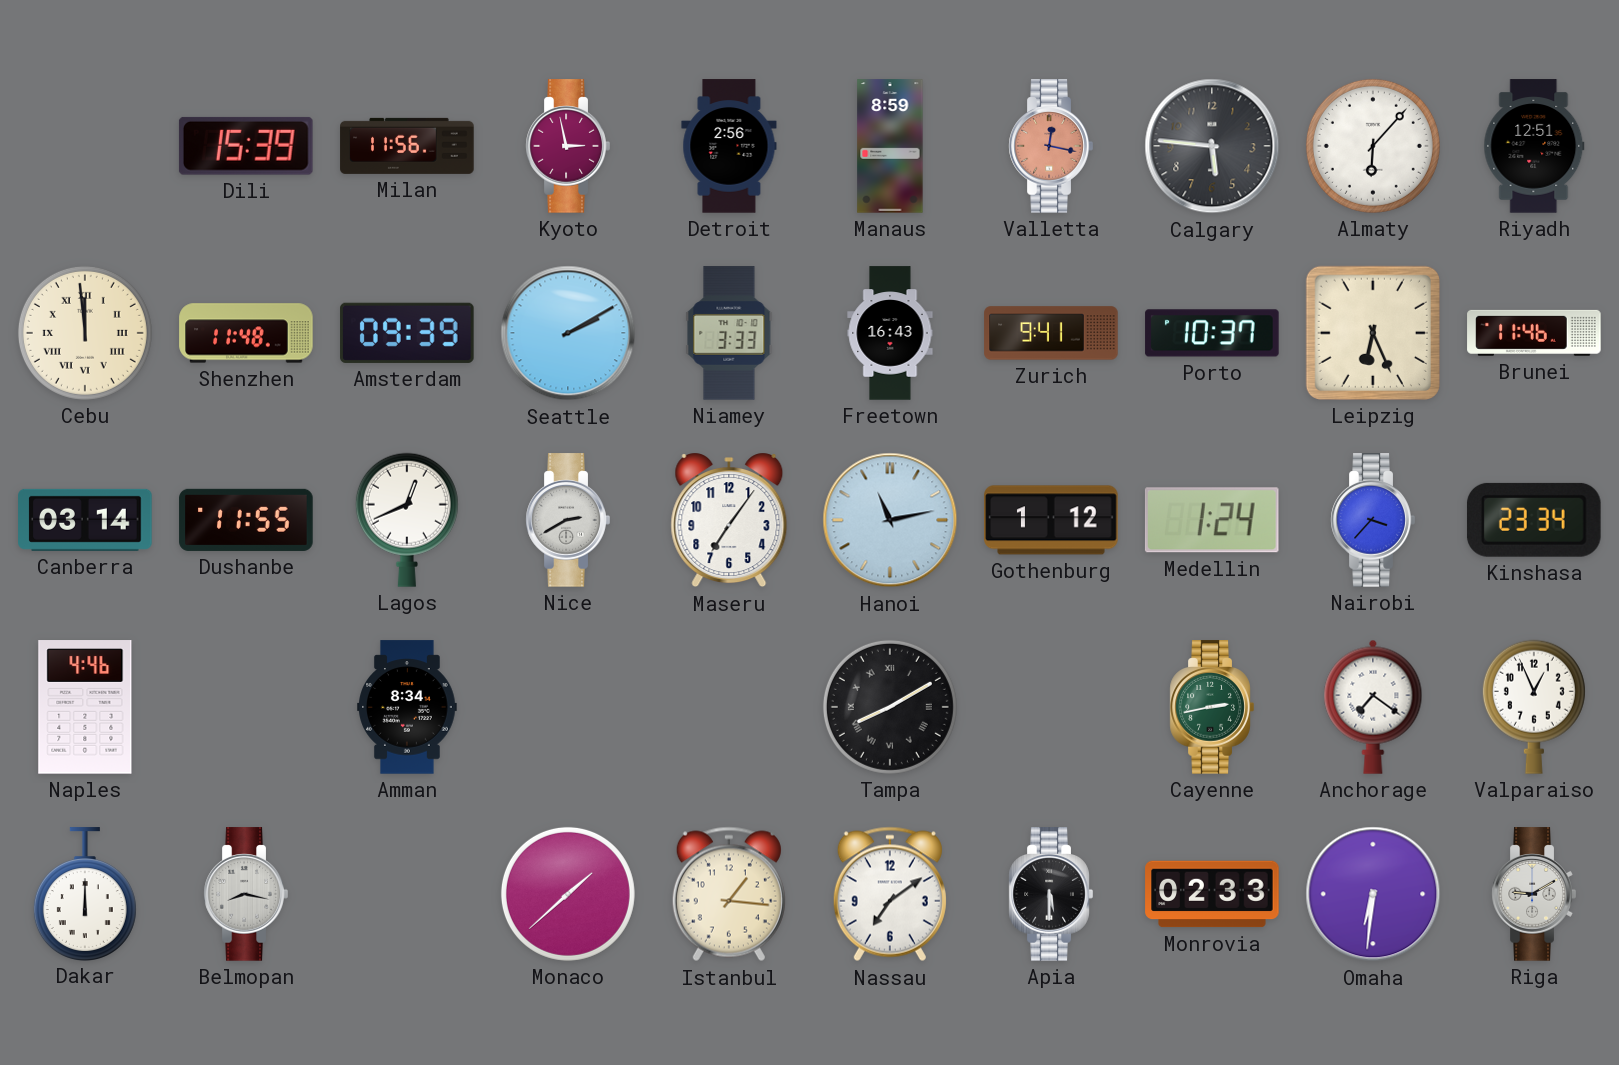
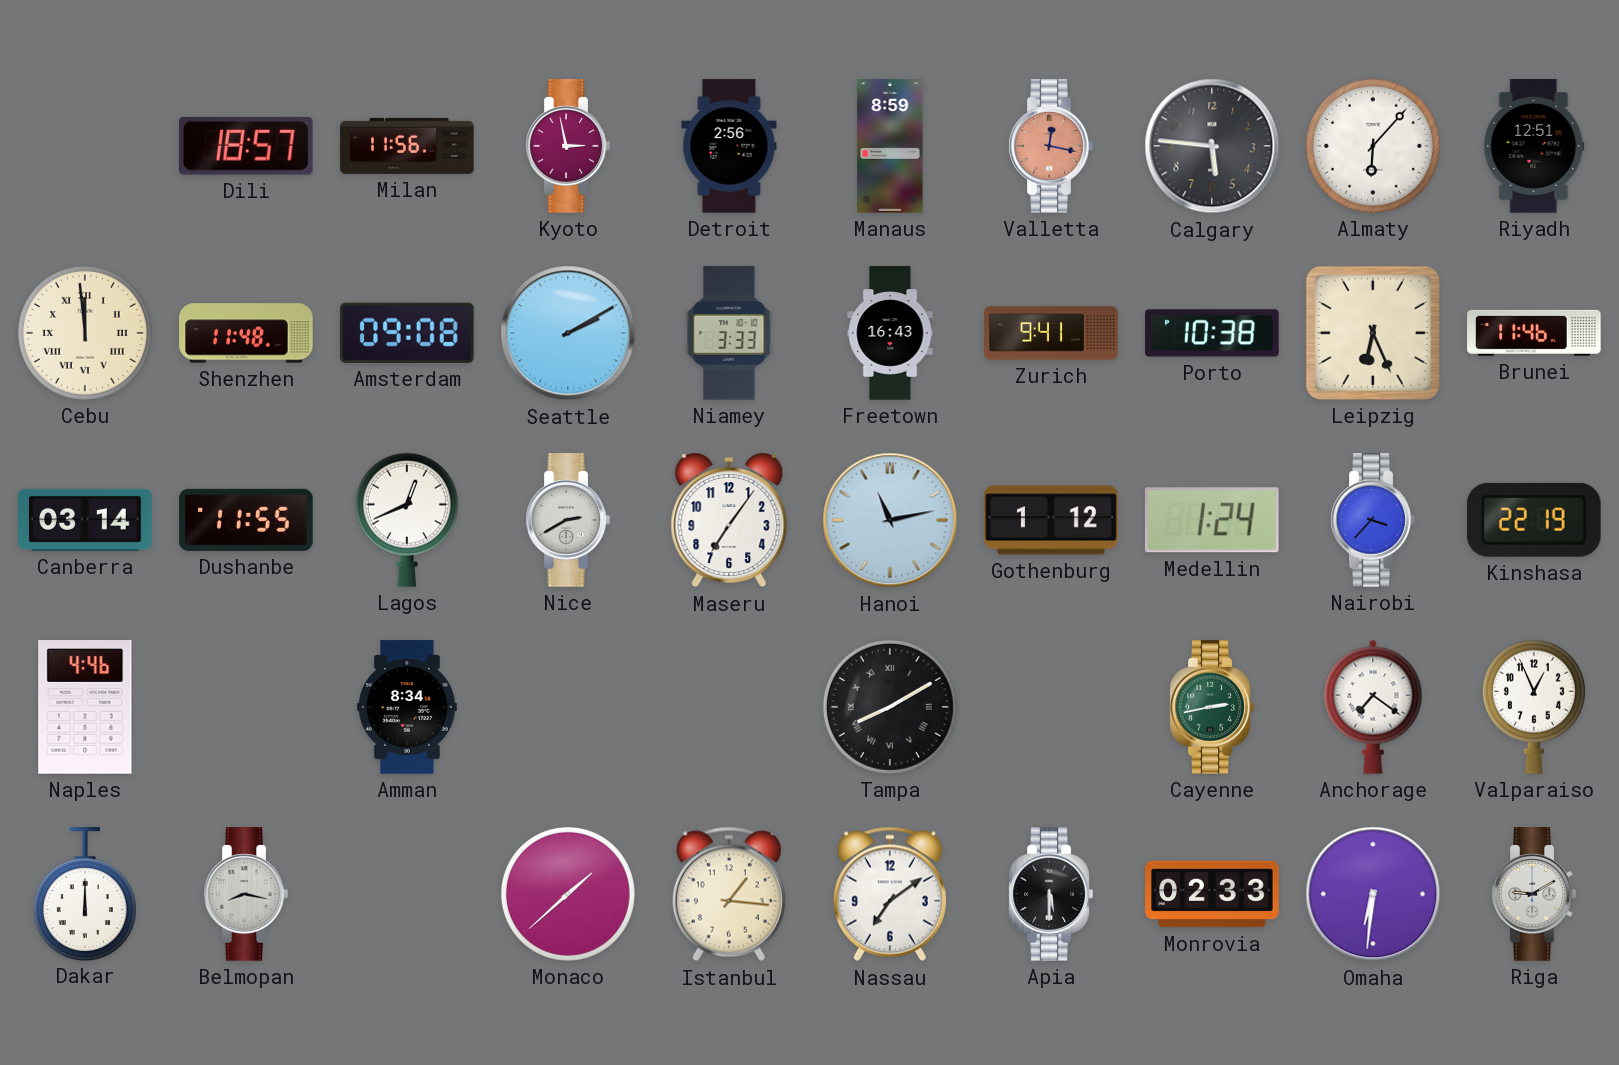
Dili: 15:39 -> 18:57 (246, 146)
Amsterdam: 09:39 -> 09:08 (407, 333)
Porto: 10:37 -> 10:38 (1212, 333)
Kinshasa: 23:34 -> 22:19 (1534, 520)
